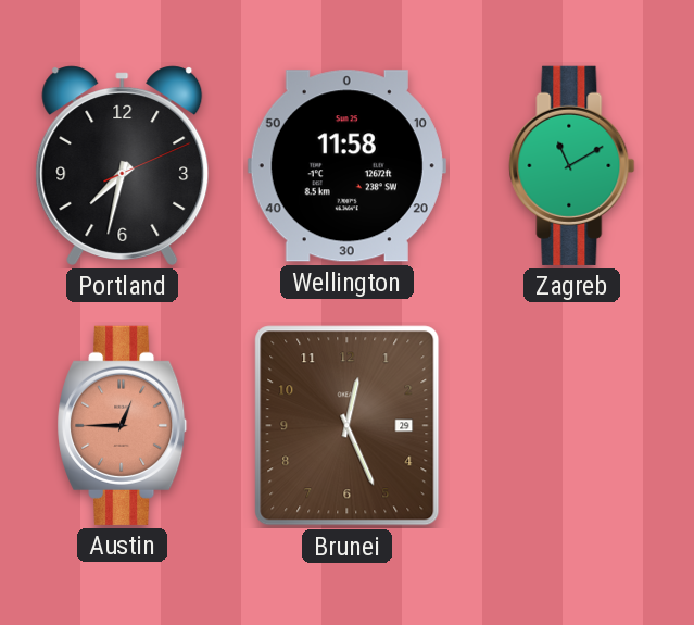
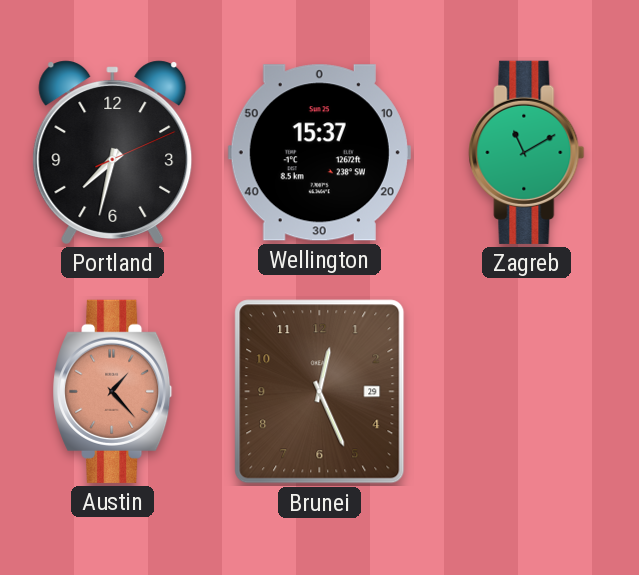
Wellington: 11:58 -> 15:37 (319, 153)
Austin: 12:45 -> 1:23 (113, 391)
